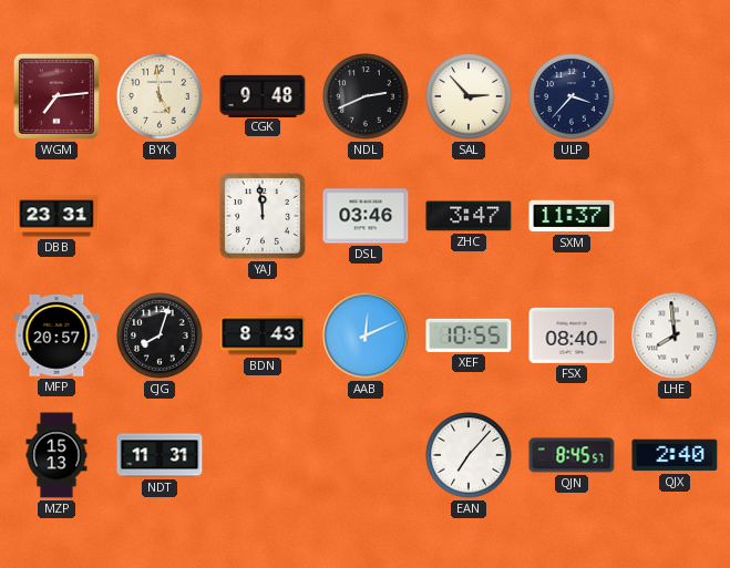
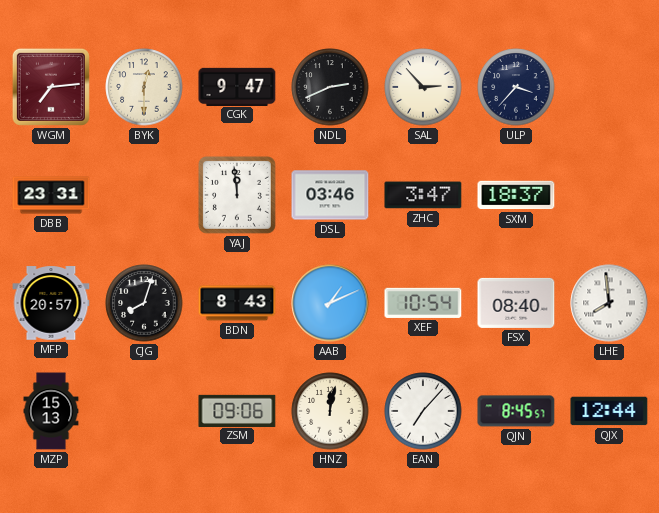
BYK: 4:59 -> 12:30 (144, 87)
CGK: 9:48 -> 9:47 (237, 86)
SXM: 11:37 -> 18:37 (516, 195)
AAB: 12:11 -> 1:11 (330, 303)
XEF: 10:55 -> 10:54 (423, 303)
NDT: 11:31 -> none (160, 455)
ZSM: none -> 09:06 (237, 410)
HNZ: none -> 12:02 (330, 411)
QJX: 2:40 -> 12:44 (609, 411)
